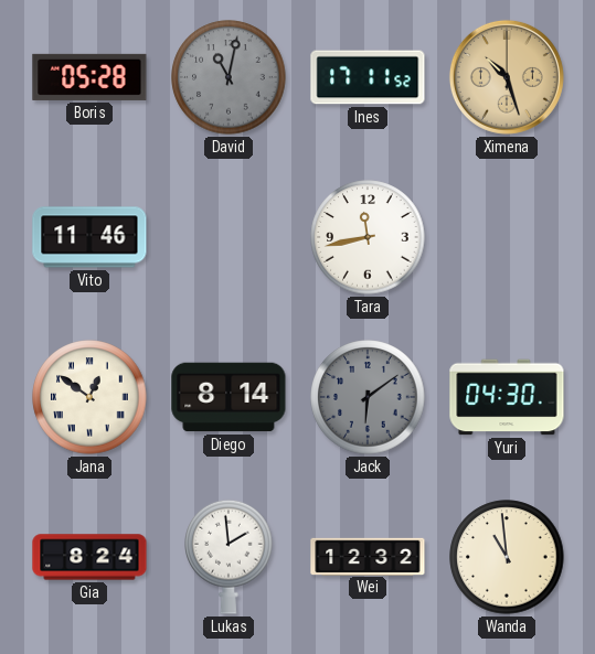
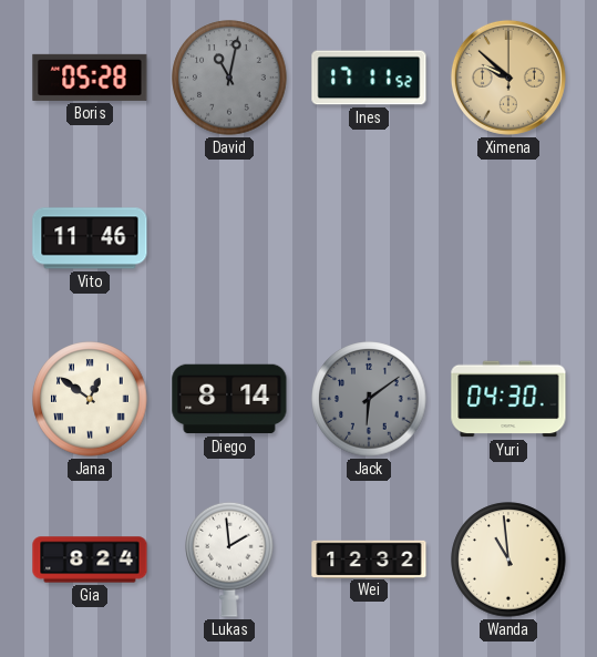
Ximena: 10:27 -> 9:52 (508, 78)
Tara: 11:43 -> none (368, 237)
